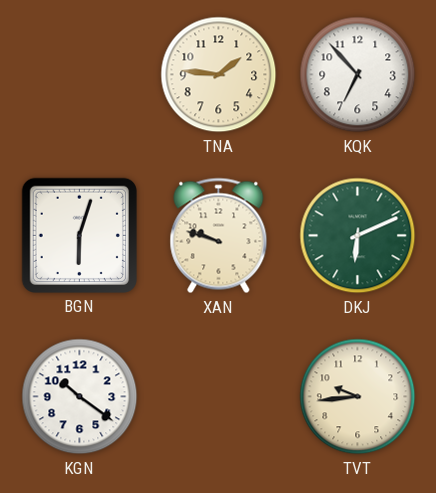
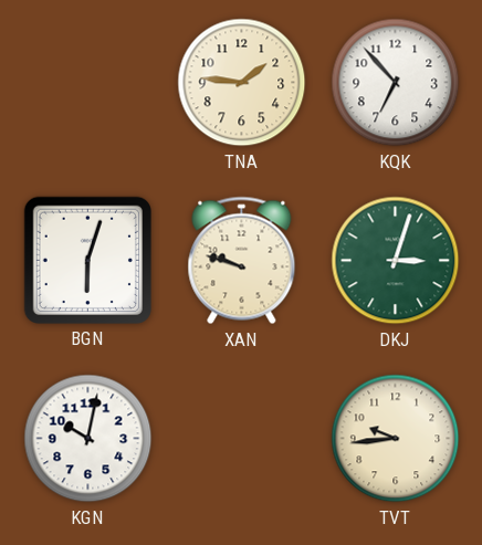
DKJ: 6:11 -> 3:03 (396, 261)
KGN: 10:21 -> 10:02 (88, 439)
